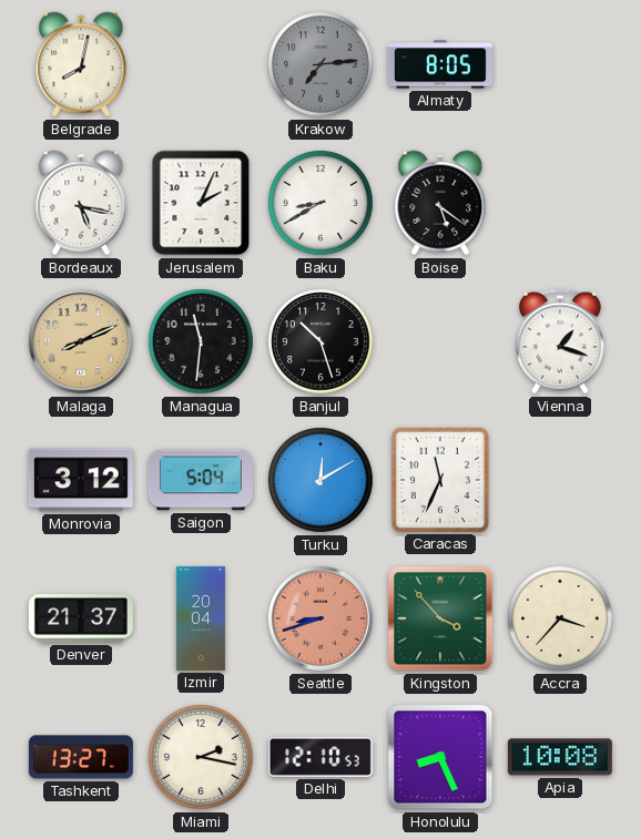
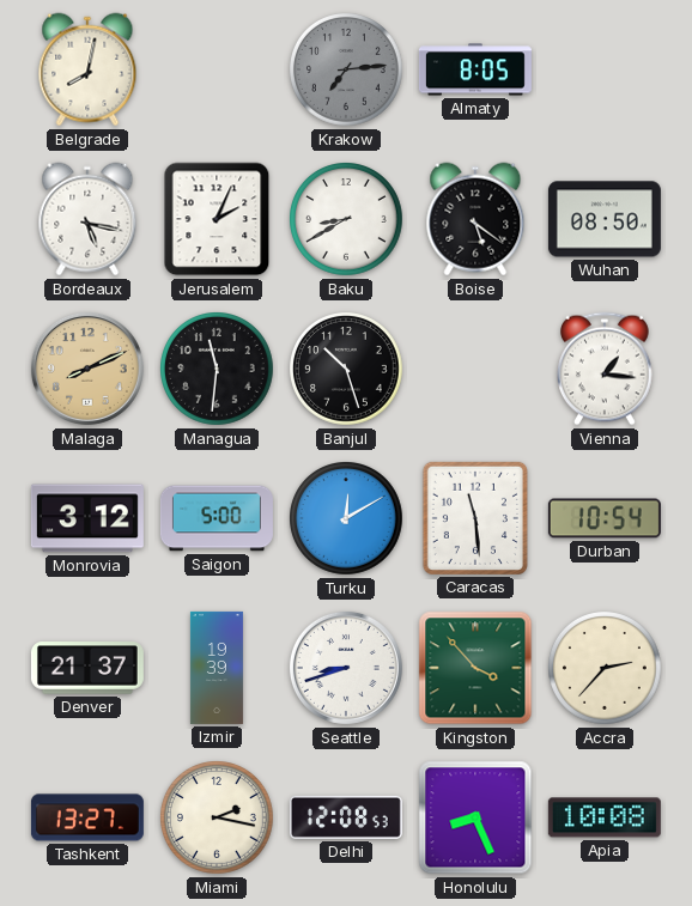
Wuhan: none -> 08:50 (605, 219)
Vienna: 1:18 -> 1:16 (606, 369)
Saigon: 5:04 -> 5:00 (217, 518)
Caracas: 11:34 -> 11:29 (475, 518)
Durban: none -> 10:54 (605, 518)
Izmir: 20:04 -> 19:39 (217, 668)
Seattle dial: salmon -> white (346, 668)
Accra: 3:37 -> 2:37 (606, 669)
Delhi: 12:10 -> 12:08 (346, 817)
